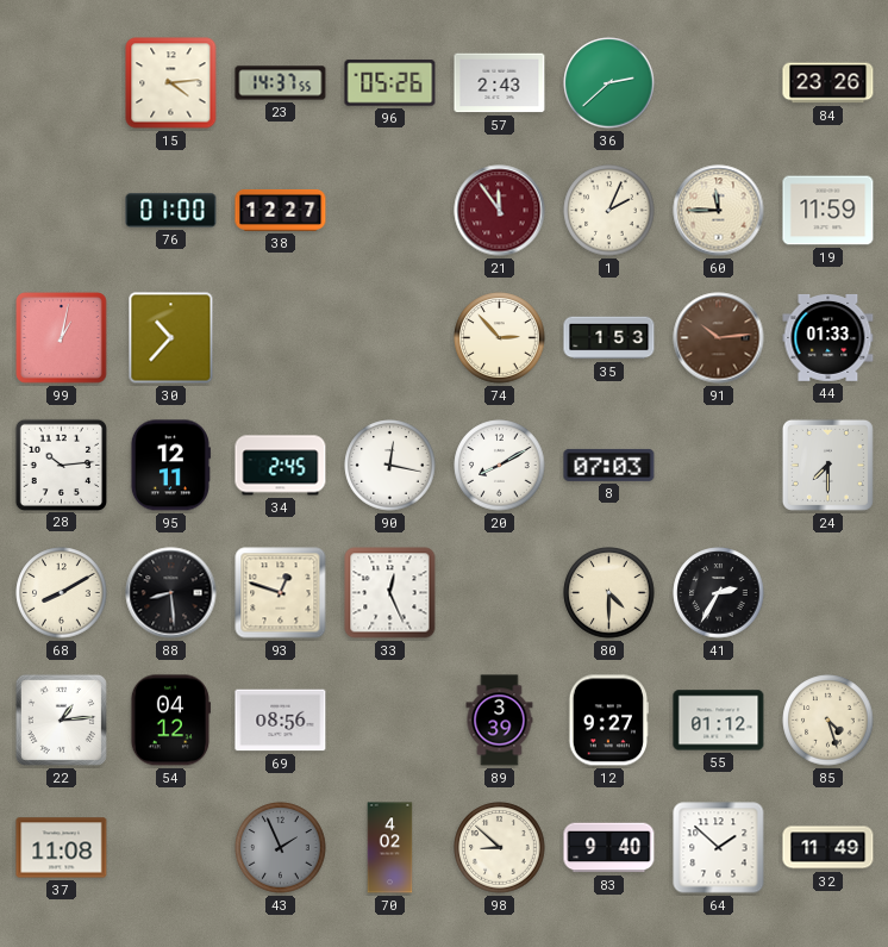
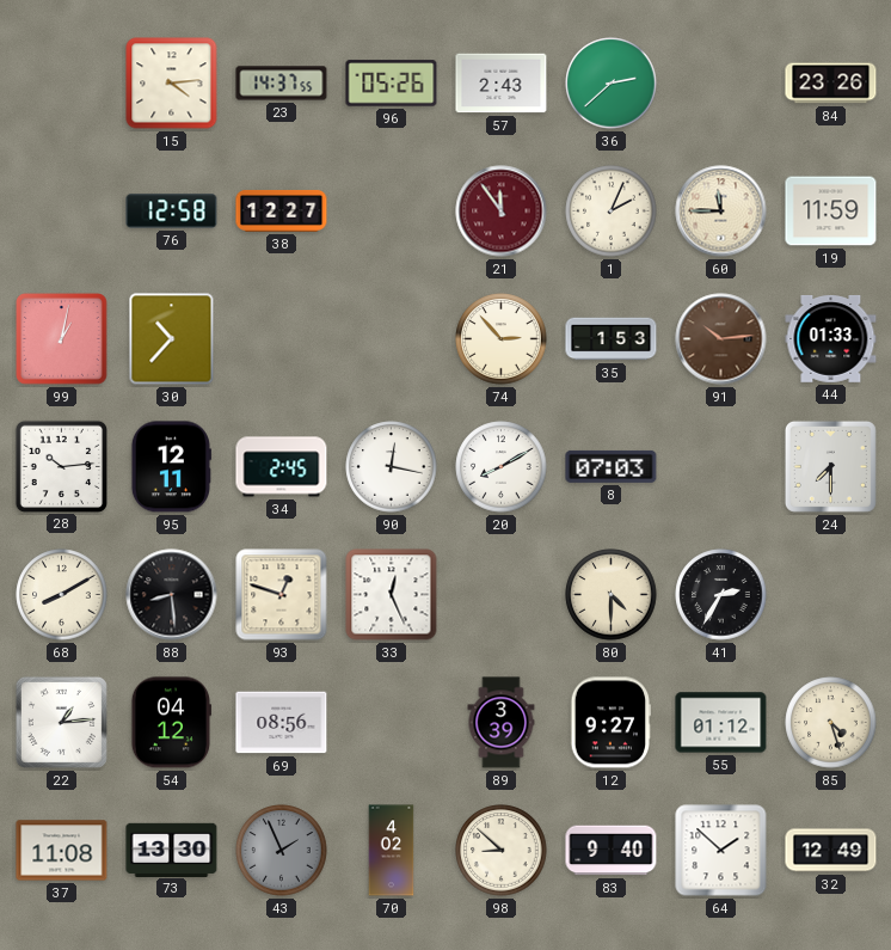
76: 01:00 -> 12:58 (172, 212)
73: none -> 13:30 (172, 850)
32: 11:49 -> 12:49 (831, 851)
